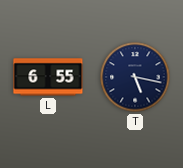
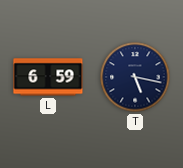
L: 6:55 -> 6:59 (48, 77)
